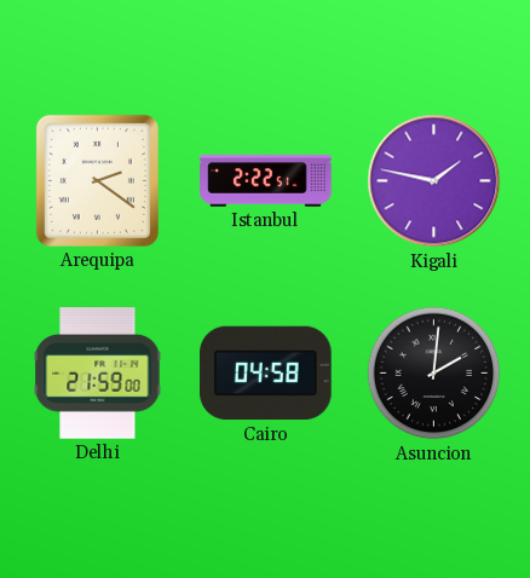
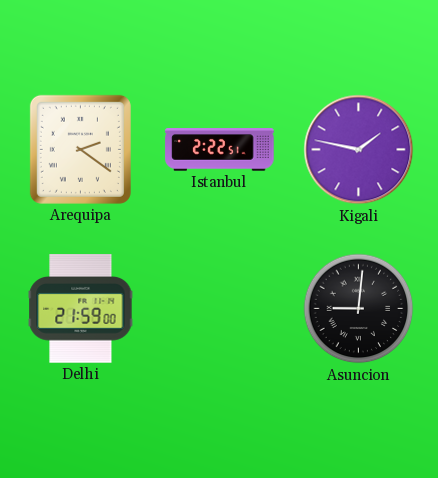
Cairo: 04:58 -> none (266, 374)
Asuncion: 2:01 -> 9:01 (359, 309)
